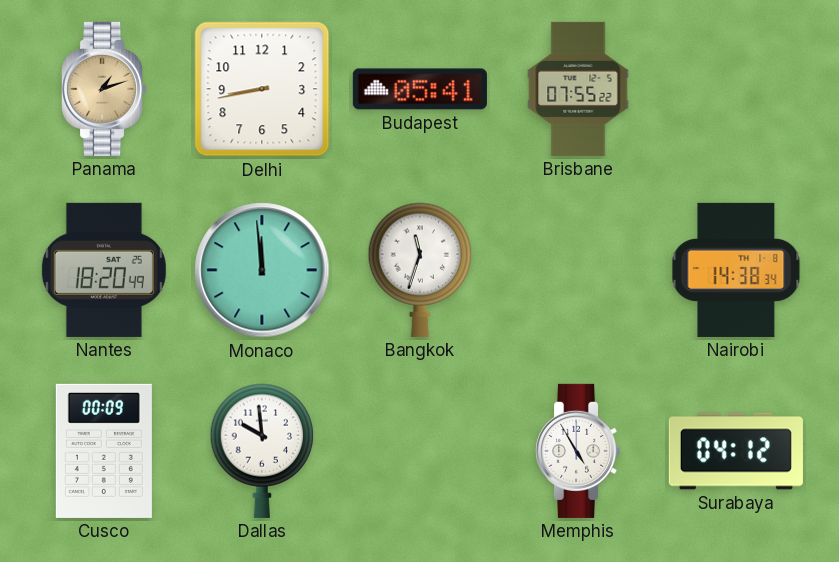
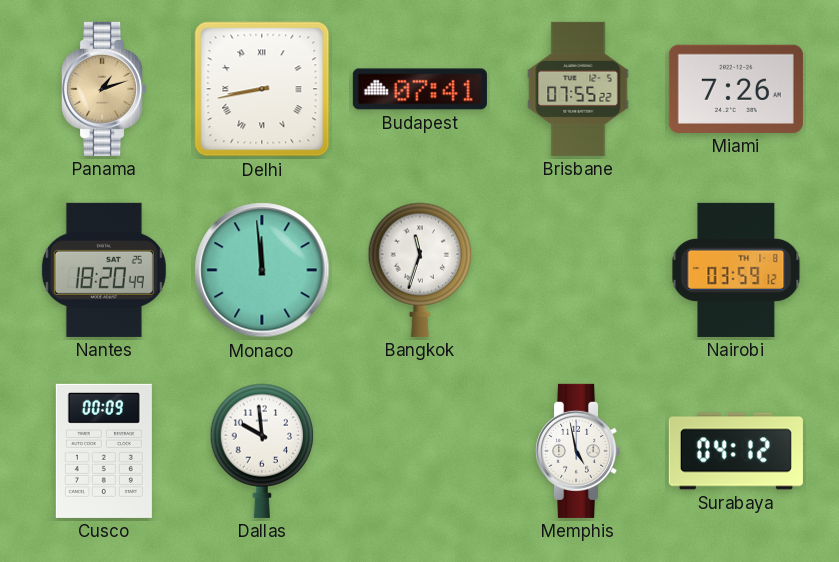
Delhi numerals: Arabic -> Roman (262, 89)
Budapest: 05:41 -> 07:41 (420, 89)
Miami: none -> 7:26 (736, 89)
Nairobi: 14:38 -> 03:59 (736, 270)
Memphis: 4:55 -> 4:58 (579, 451)
